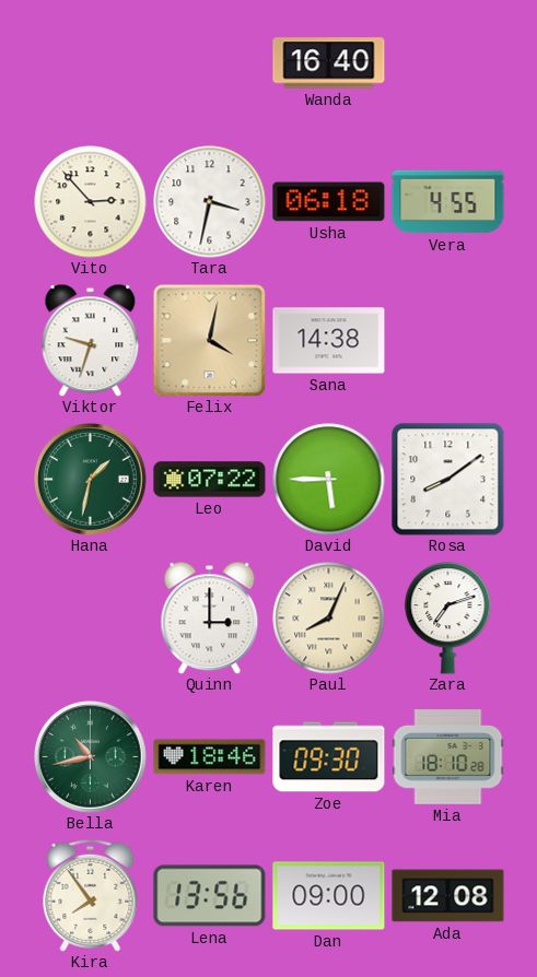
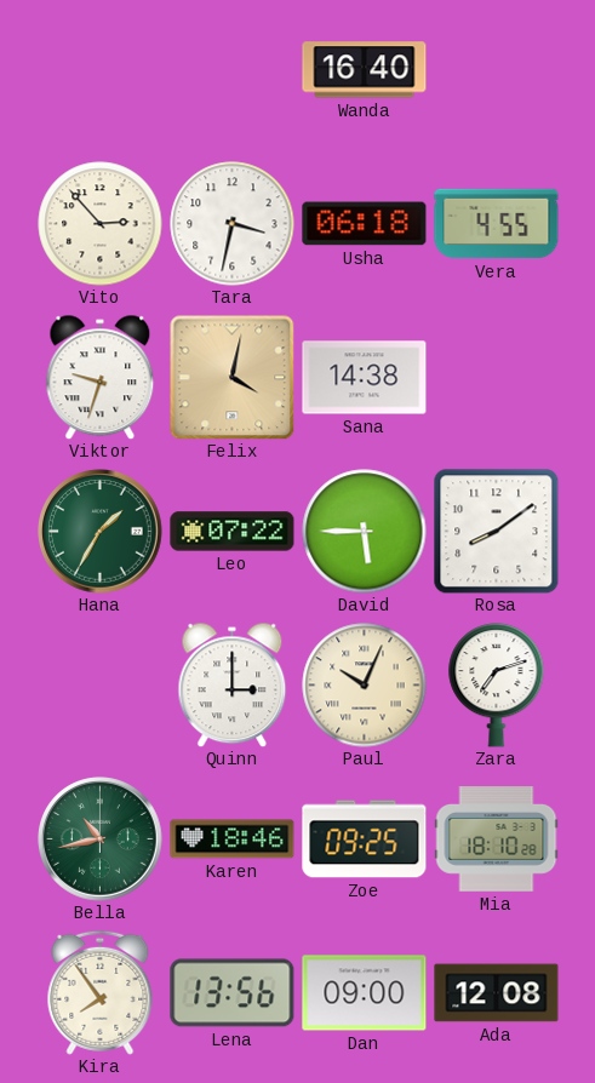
Hana: 1:32 -> 1:35 (101, 532)
Paul: 8:04 -> 10:04 (365, 686)
Zoe: 09:30 -> 09:25 (365, 840)
